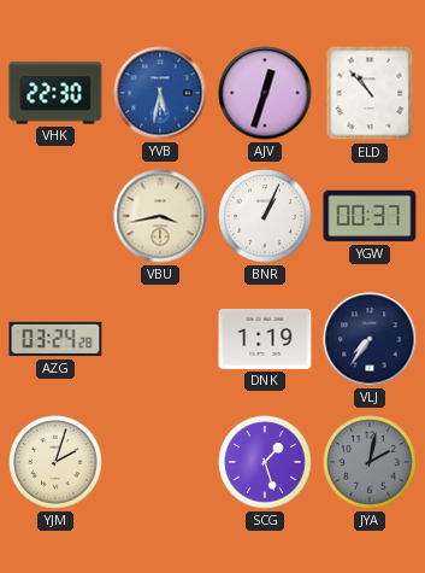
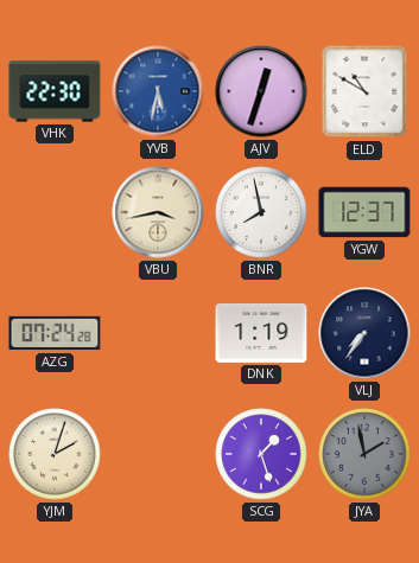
ELD: 10:53 -> 10:50 (364, 91)
BNR: 1:04 -> 7:58 (261, 212)
YGW: 00:37 -> 12:37 (364, 212)
AZG: 03:24 -> 07:24 (55, 333)
JYA: 2:02 -> 1:58 (364, 454)
